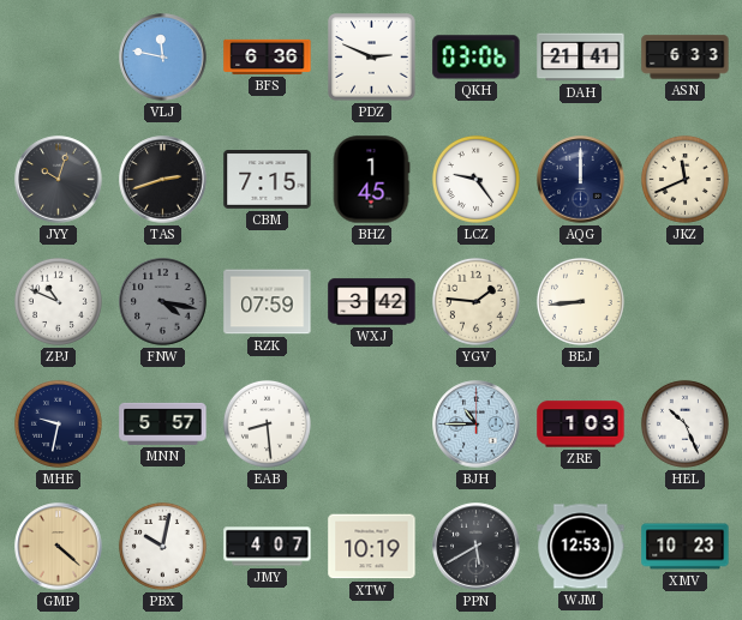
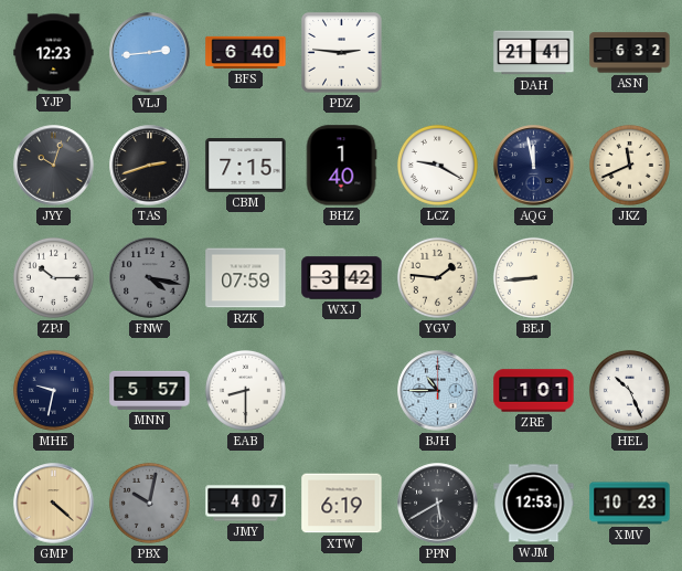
YJP: none -> 12:23 (54, 53)
VLJ: 11:47 -> 2:44 (150, 53)
BFS: 6:36 -> 6:40 (246, 52)
PDZ: 2:49 -> 2:46 (342, 53)
QKH: 03:06 -> none (477, 58)
ASN: 6:33 -> 6:32 (630, 53)
BHZ: 1:45 -> 1:40 (341, 166)
LCZ: 9:24 -> 9:20 (437, 165)
AQG: 12:00 -> 11:58 (534, 166)
ZPJ: 10:49 -> 10:15 (53, 277)
EAB: 8:29 -> 8:30 (245, 390)
ZRE: 1:03 -> 1:01 (534, 391)
PBX dial: white -> grey (149, 503)
XTW: 10:19 -> 6:19 (342, 504)
